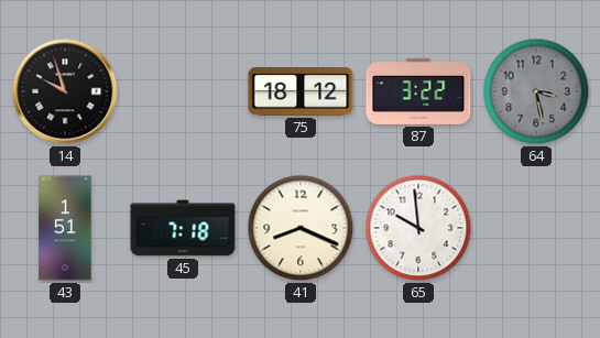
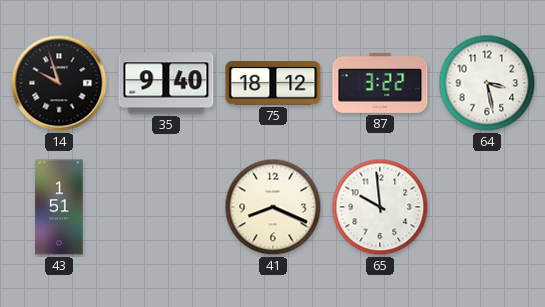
35: none -> 9:40 (166, 83)
64 dial: grey -> white (487, 83)
45: 7:18 -> none (183, 228)
